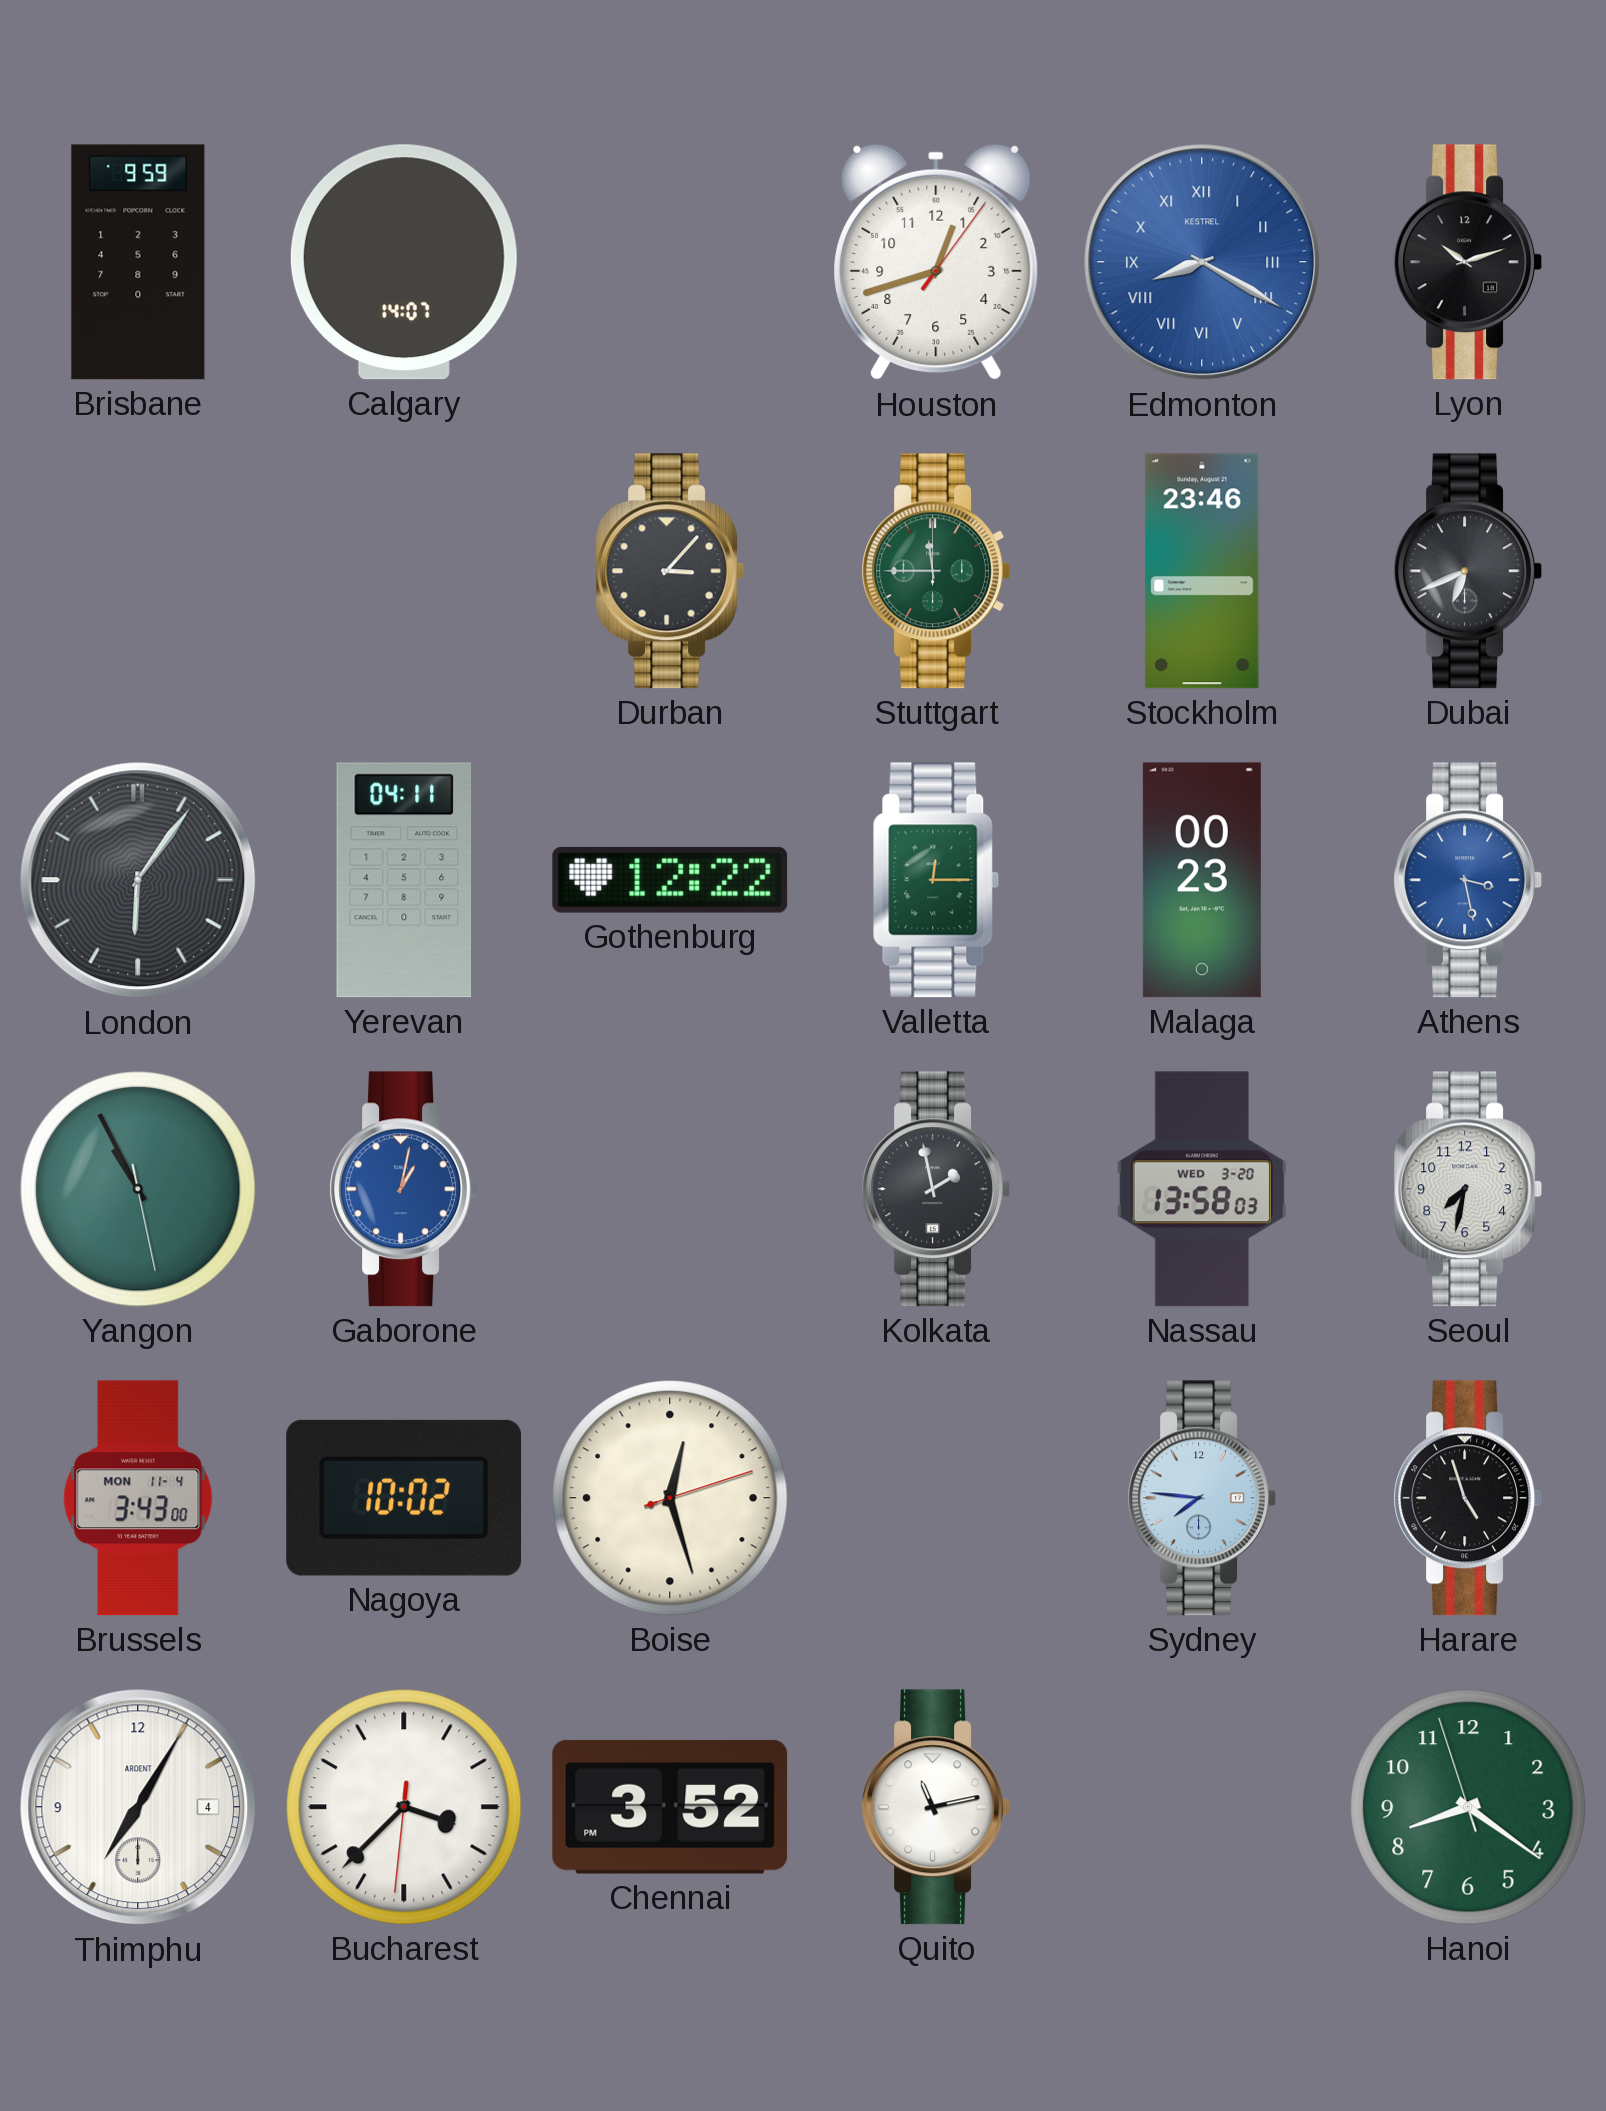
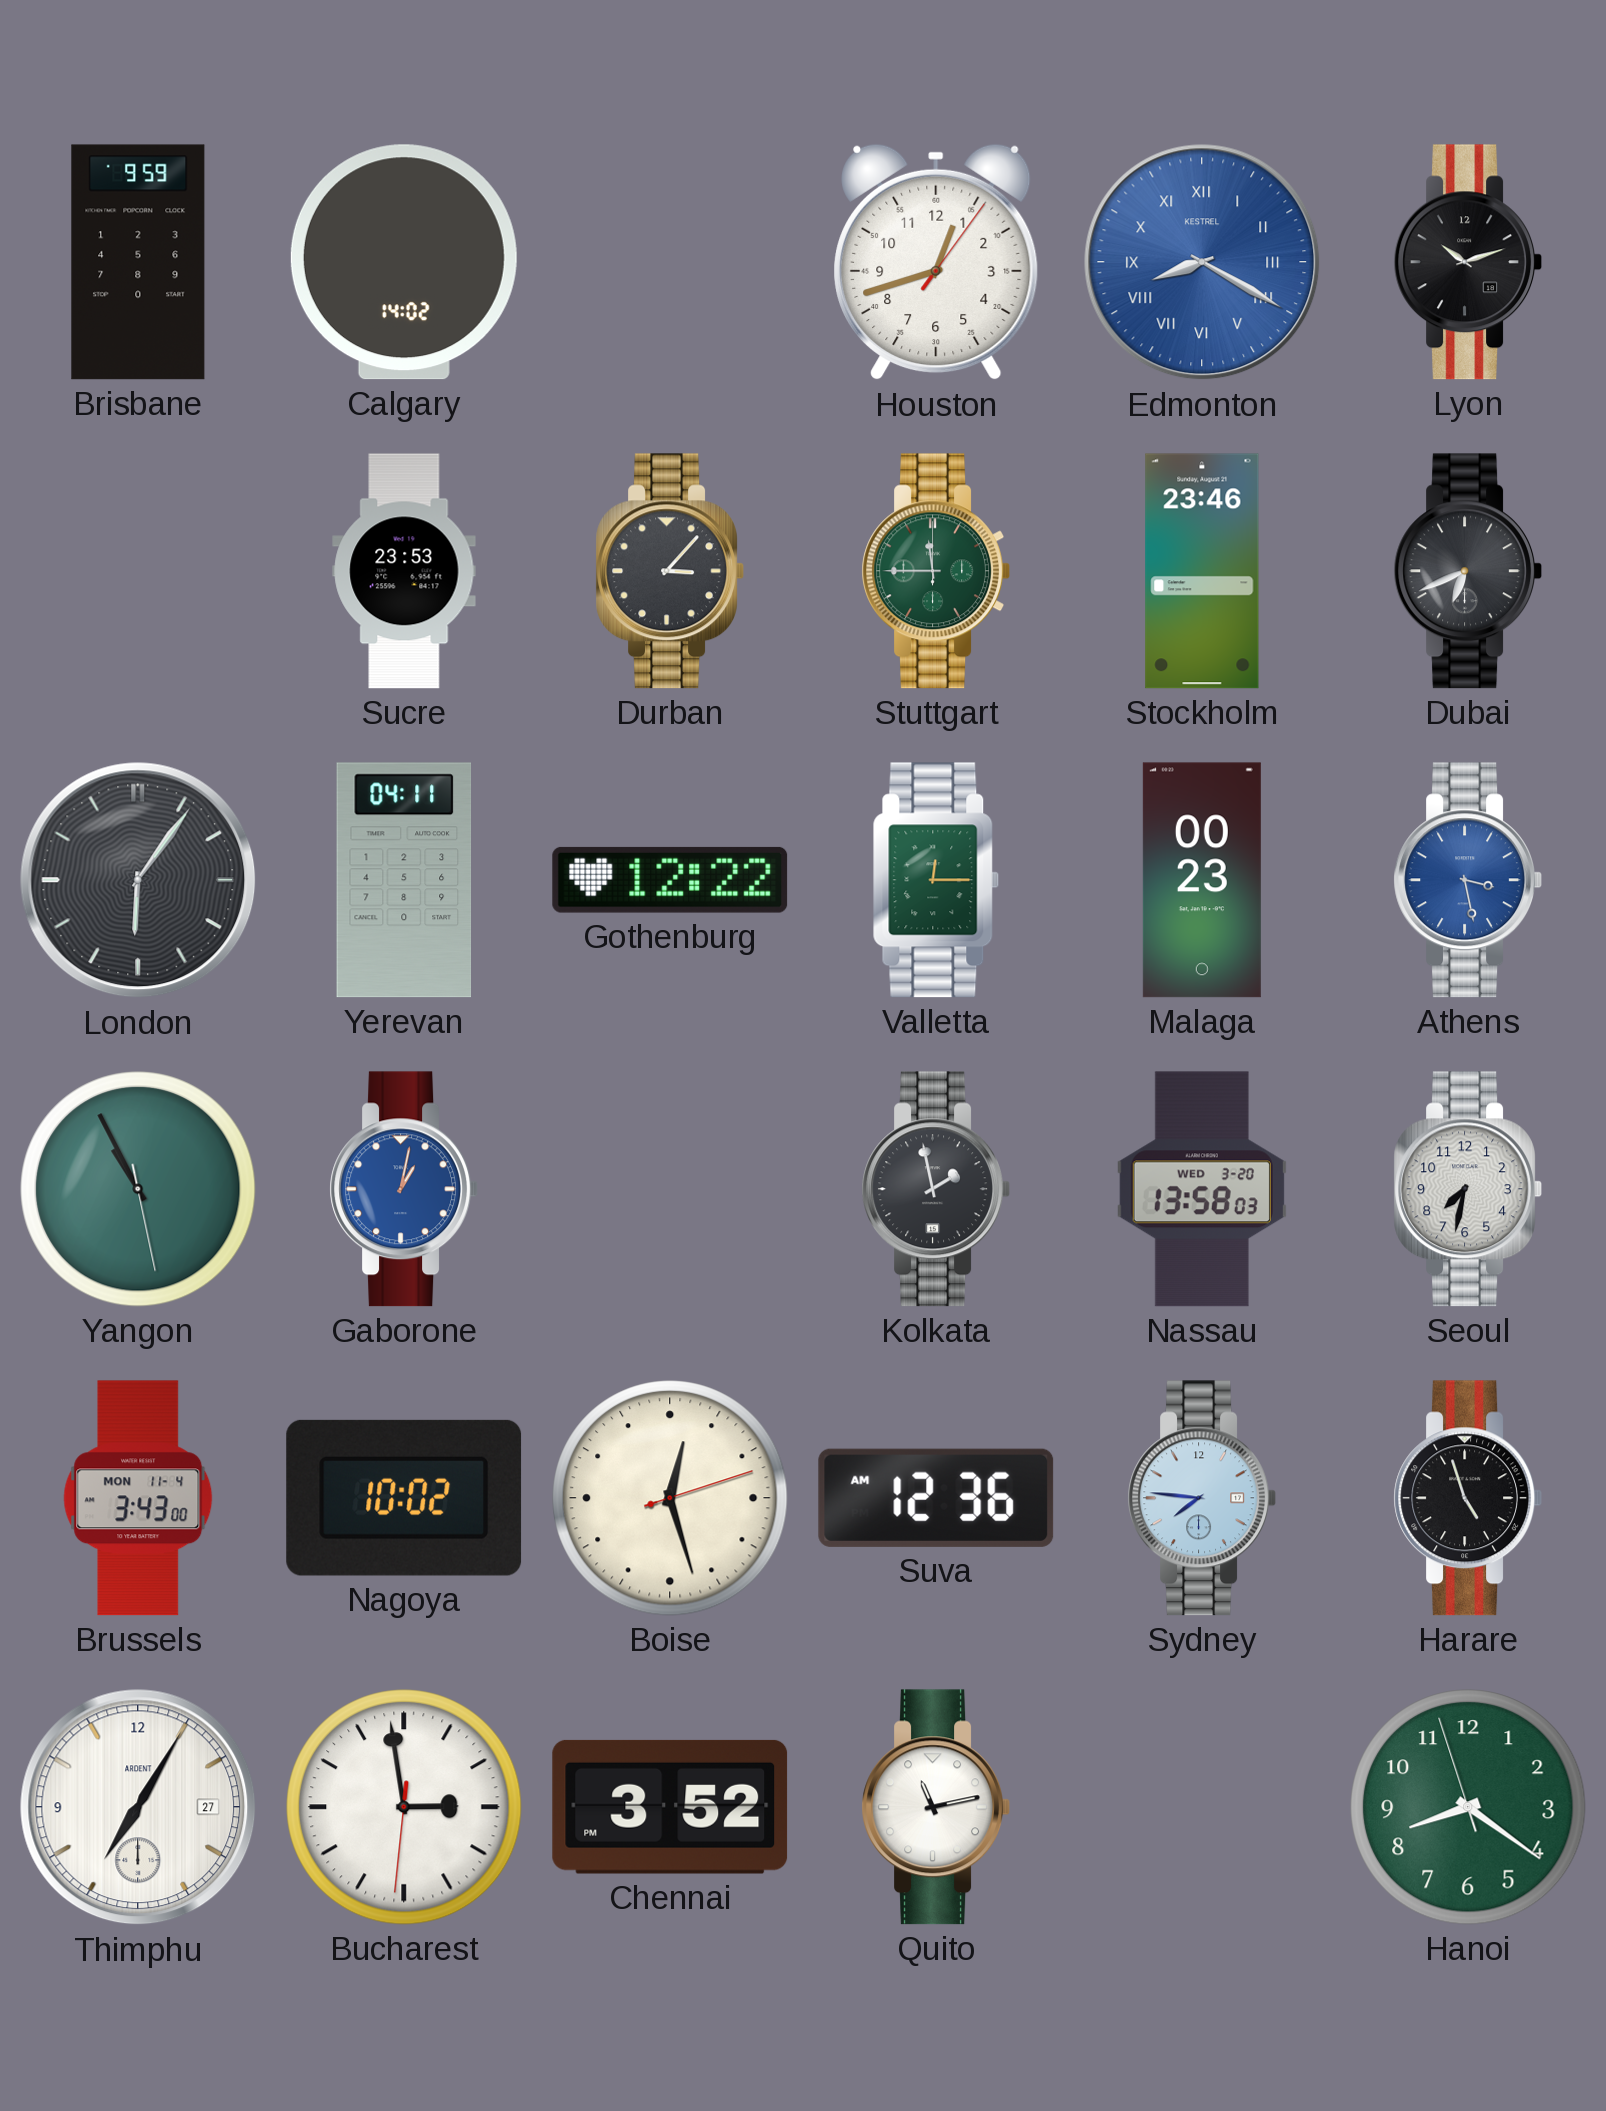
Calgary: 14:07 -> 14:02 (404, 262)
Sucre: none -> 23:53 (404, 571)
Suva: none -> 12:36 (936, 1498)
Thimphu date: 4 -> 27 (138, 1807)
Bucharest: 3:37 -> 2:58 (404, 1807)
